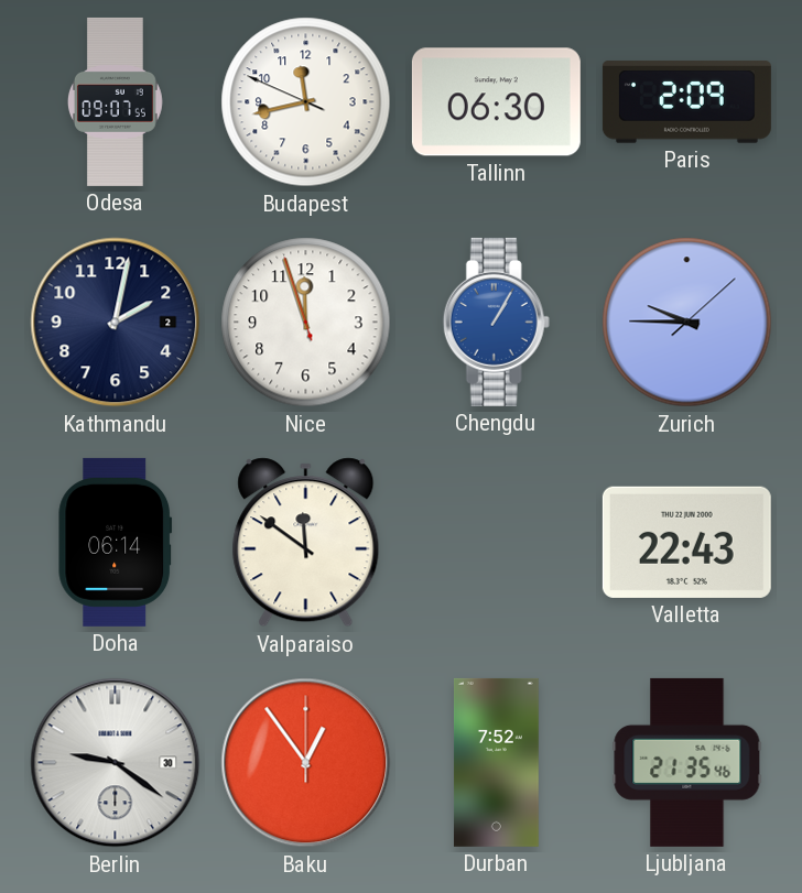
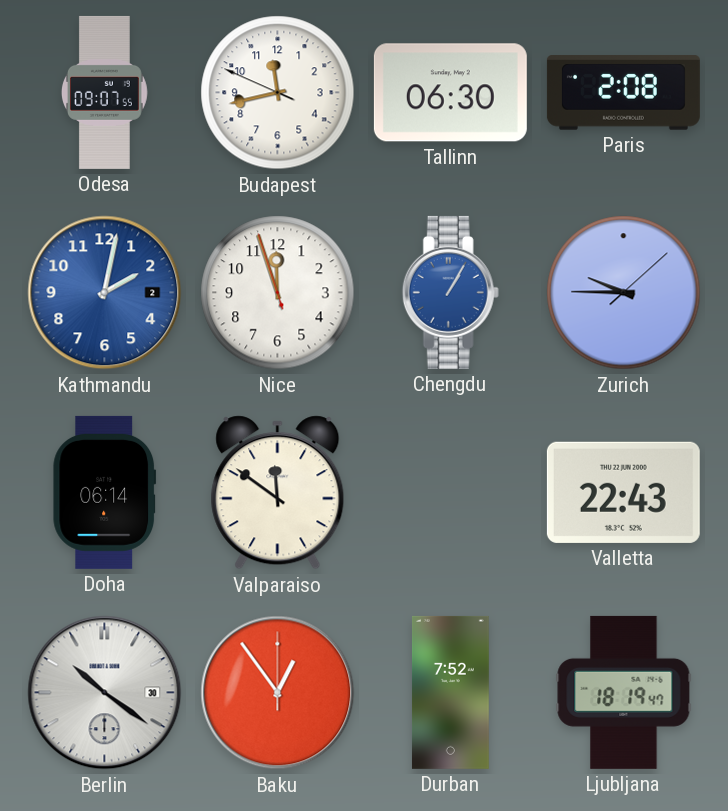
Paris: 2:09 -> 2:08 (623, 93)
Kathmandu dial: navy -> blue (105, 293)
Berlin: 9:21 -> 10:21 (105, 693)
Ljubljana: 21:35 -> 18:19 (624, 692)
